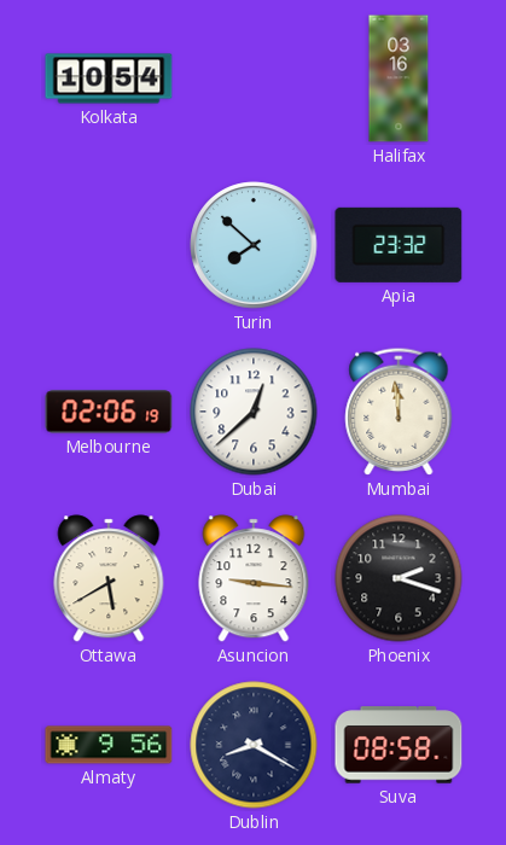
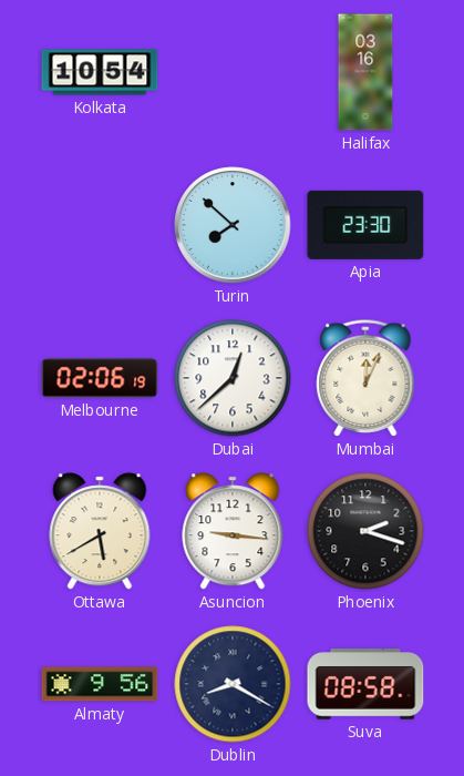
Apia: 23:32 -> 23:30 (365, 225)
Mumbai: 11:59 -> 12:04 (365, 378)
